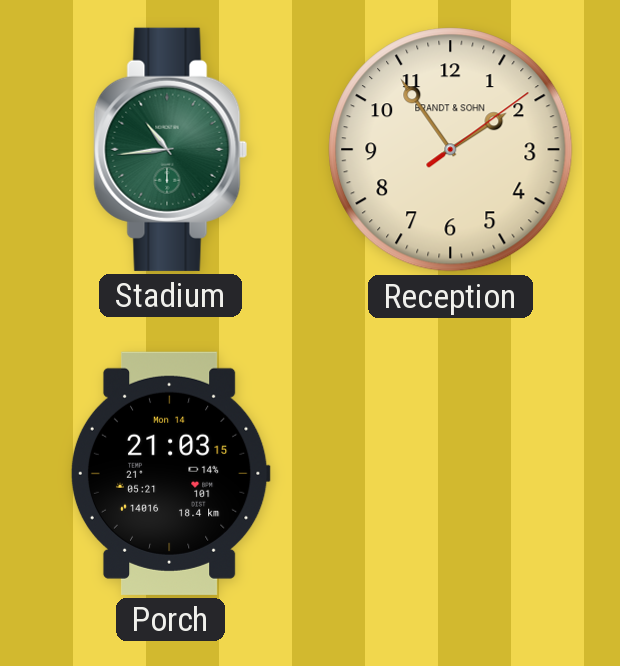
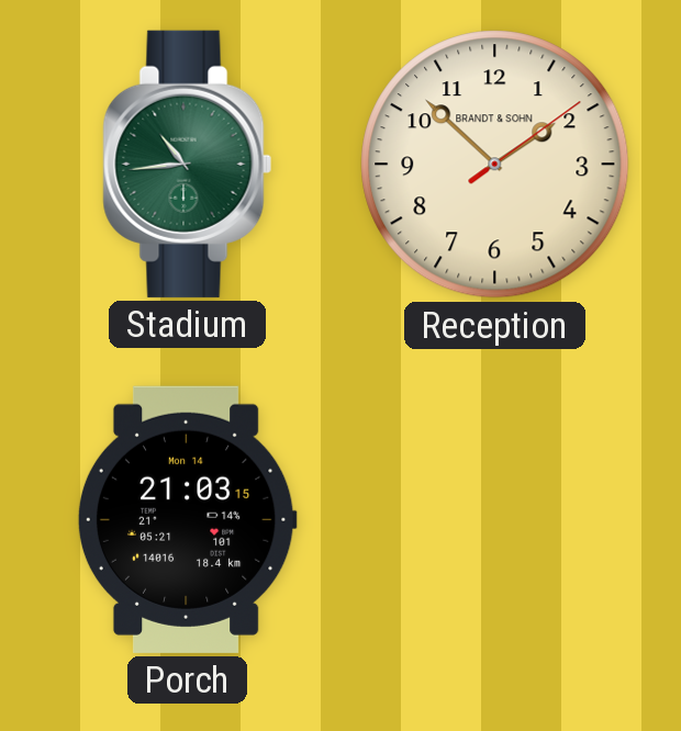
Reception: 1:54 -> 1:52 (495, 165)
